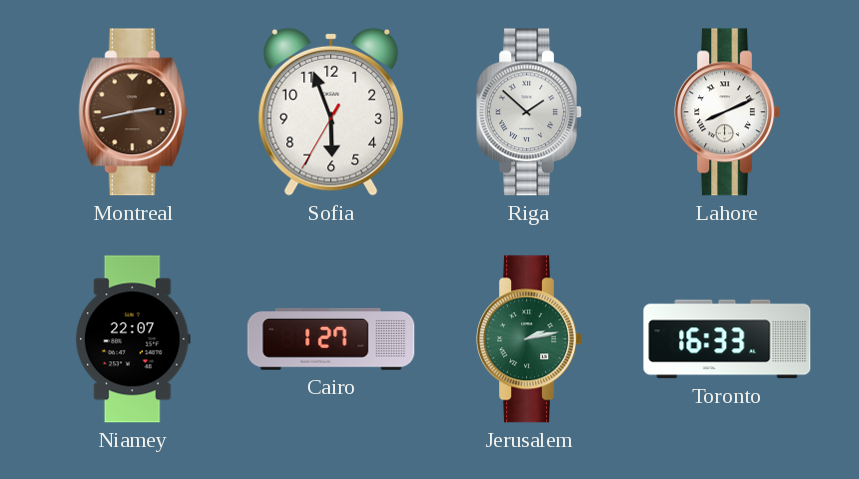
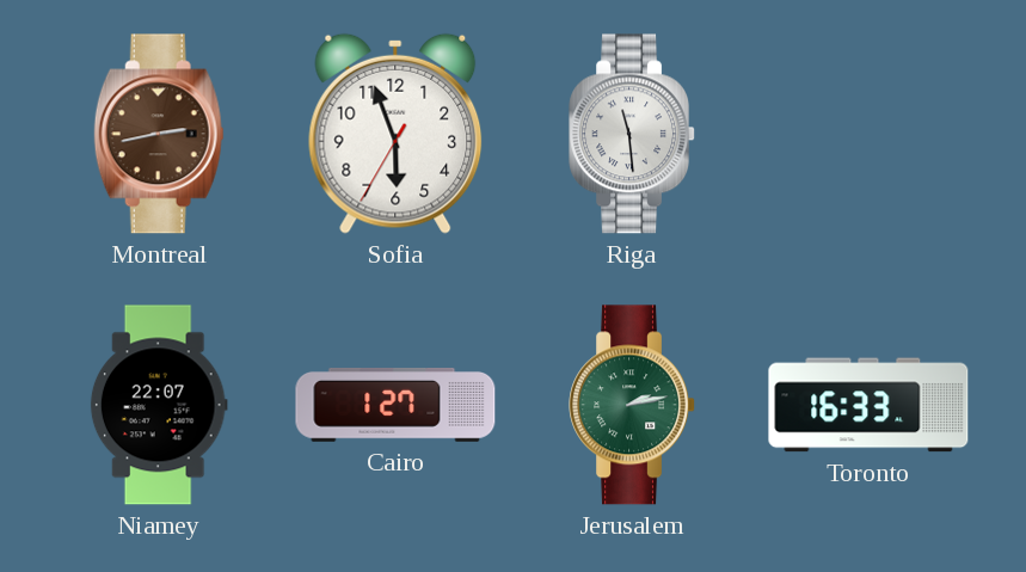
Riga: 1:52 -> 11:29 (633, 134)
Lahore: 8:11 -> none (728, 112)
